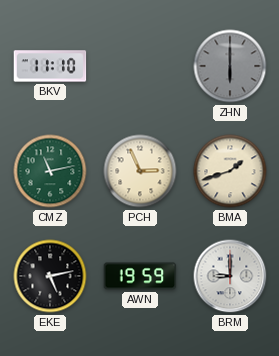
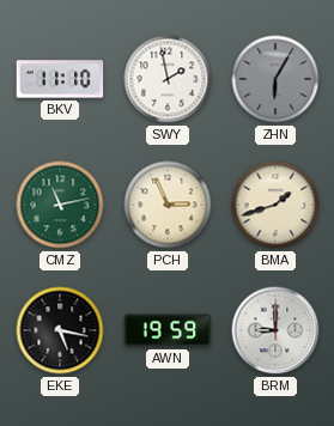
SWY: none -> 1:58 (168, 79)
ZHN: 6:00 -> 6:05 (275, 79)
EKE: 5:13 -> 5:17 (60, 330)
